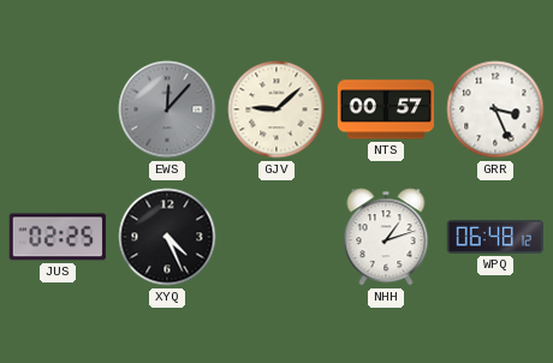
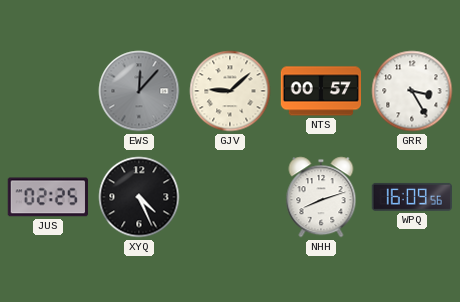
GRR: 3:26 -> 3:25 (412, 91)
NHH: 1:12 -> 8:12 (321, 197)
WPQ: 06:48 -> 16:09 (411, 197)
